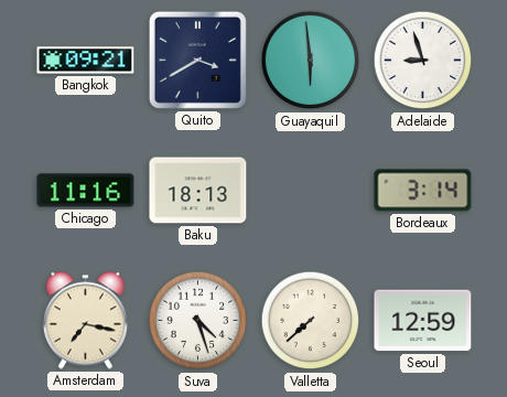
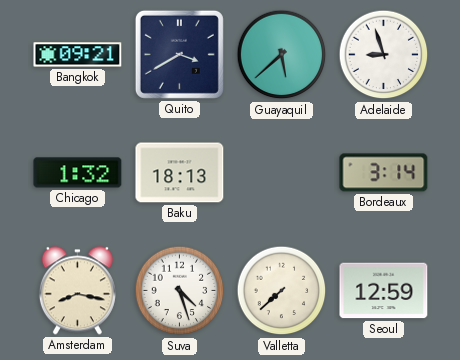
Guayaquil: 5:59 -> 5:38 (282, 55)
Chicago: 11:16 -> 1:32 (78, 173)
Amsterdam: 7:17 -> 8:17 (77, 291)
